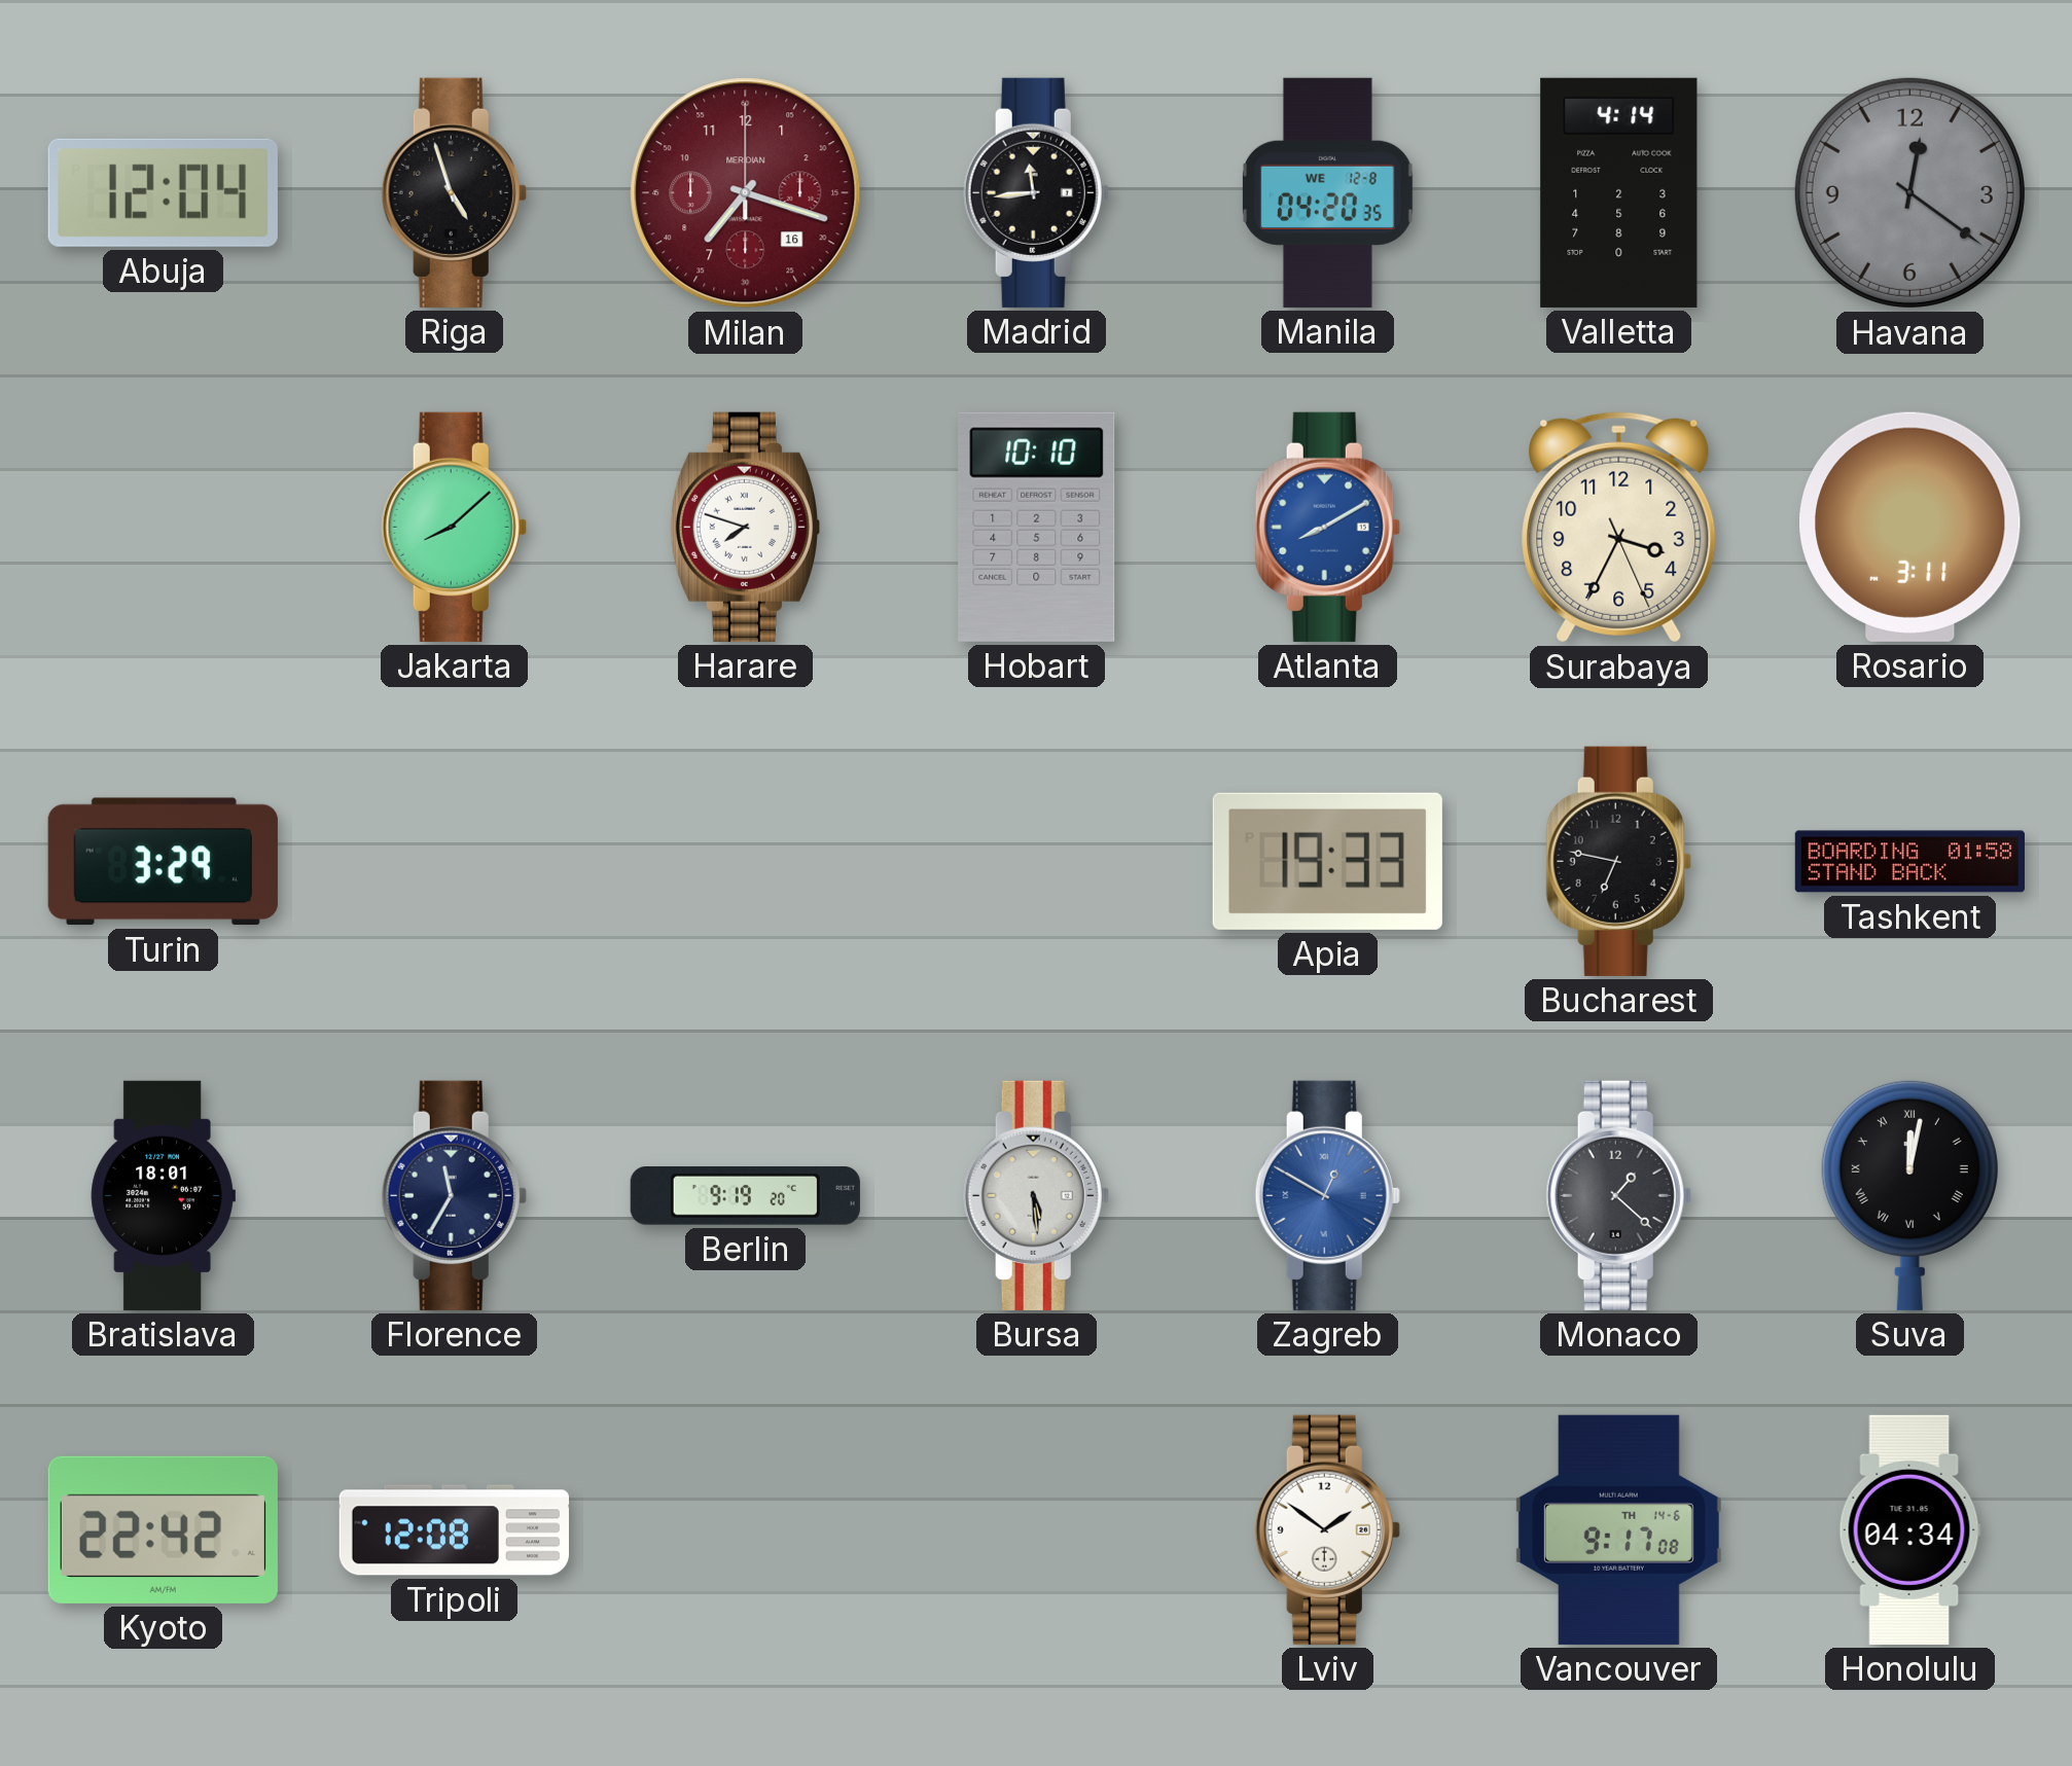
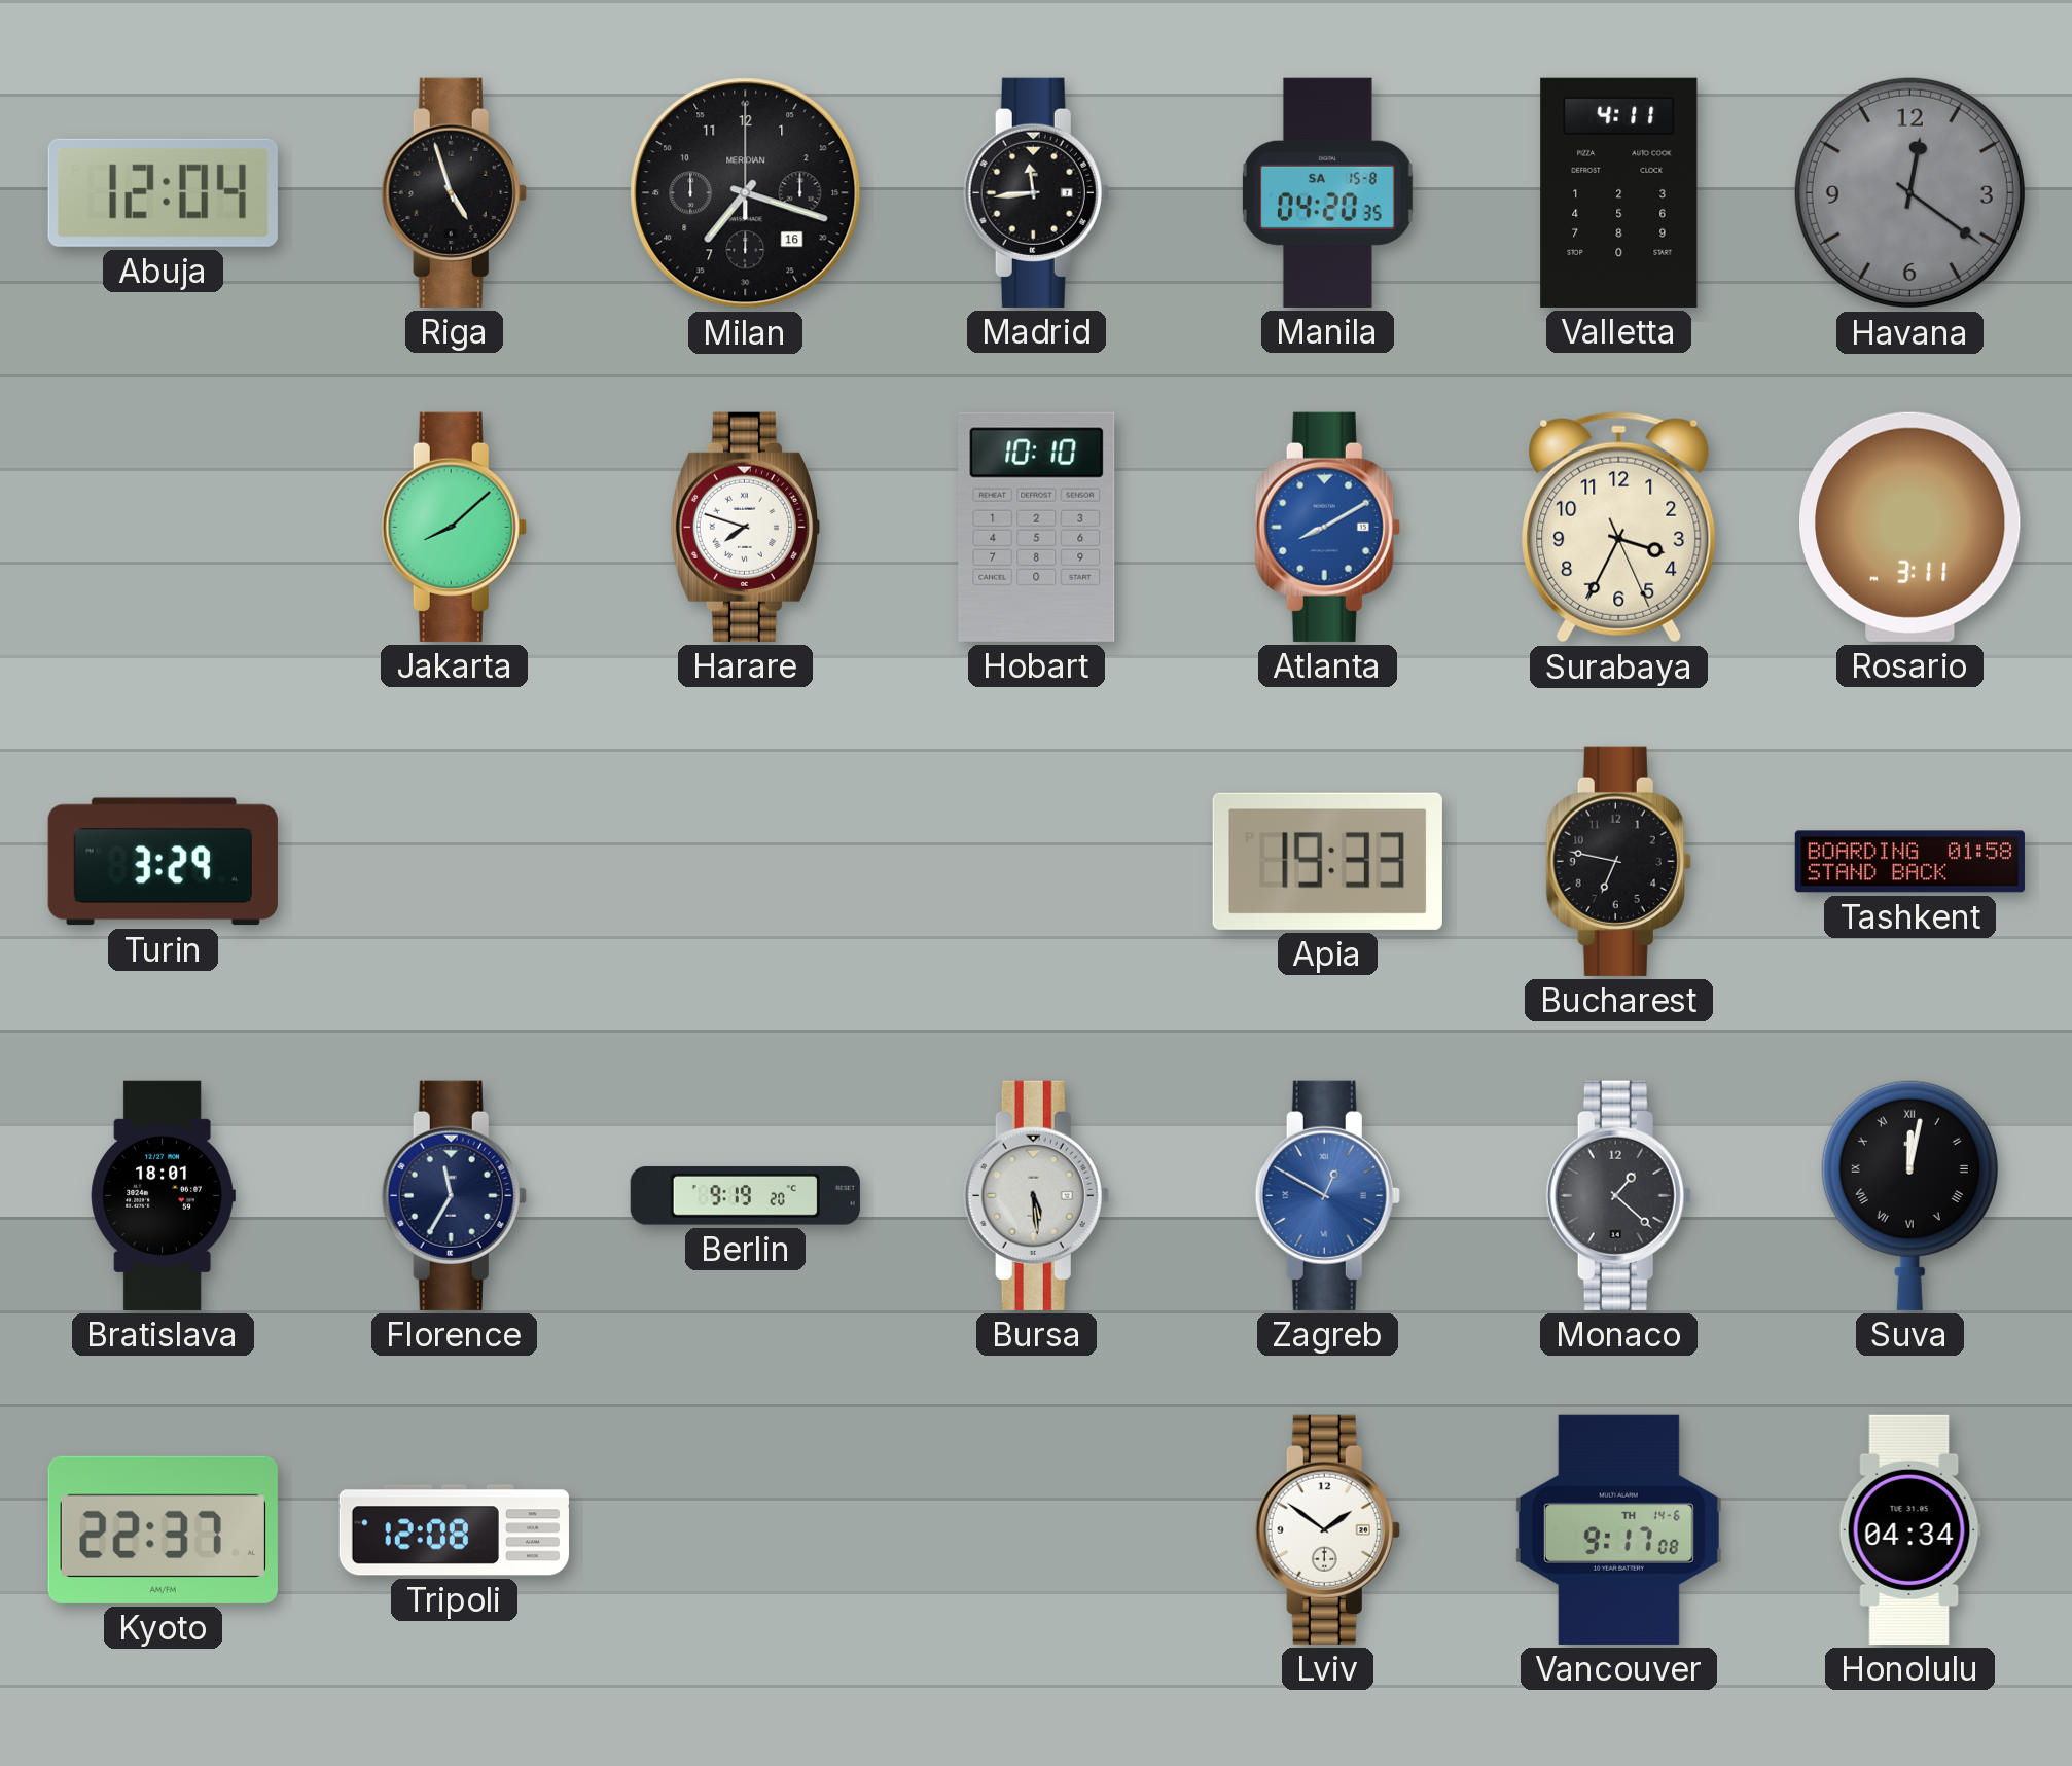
Milan dial: burgundy -> black (746, 193)
Manila date: WE 12-8 -> SA 15-8 (1327, 192)
Valletta: 4:14 -> 4:11 (1619, 192)
Kyoto: 22:42 -> 22:37 (163, 1529)
